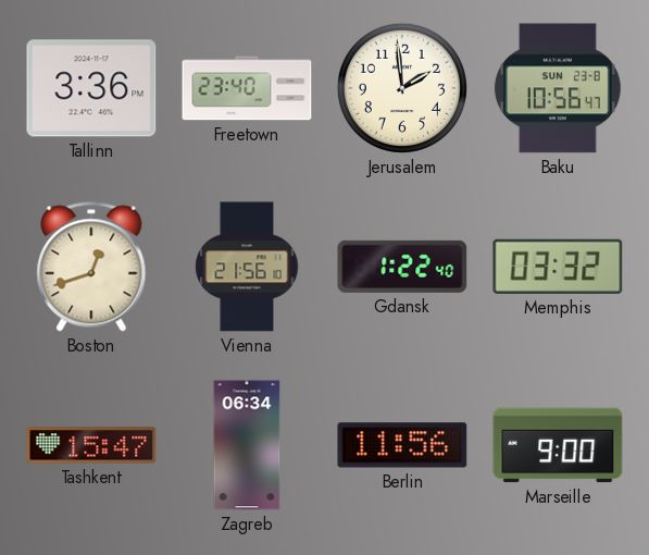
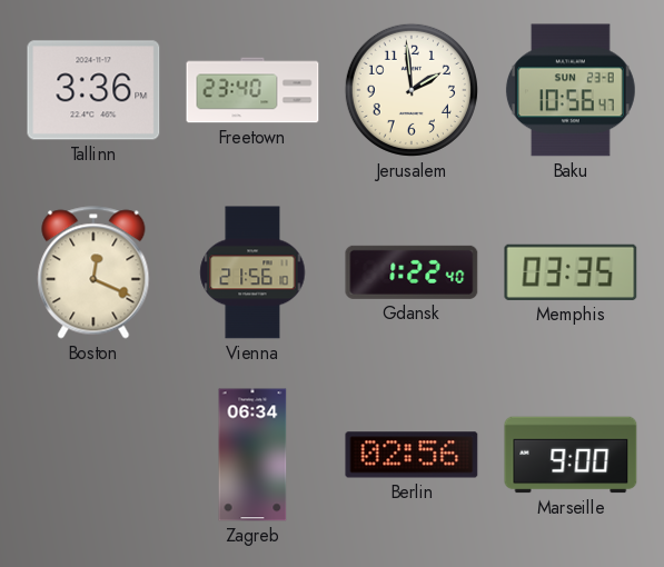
Boston: 12:42 -> 12:19 (93, 272)
Memphis: 03:32 -> 03:35 (571, 272)
Tashkent: 15:47 -> none (91, 445)
Berlin: 11:56 -> 02:56 (412, 455)
